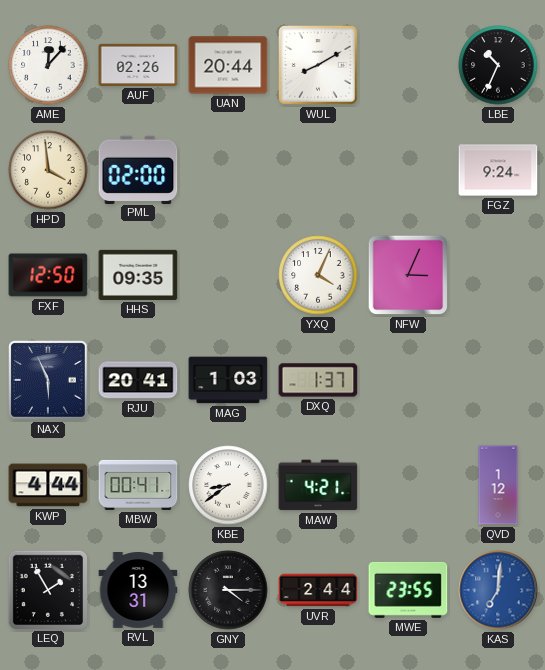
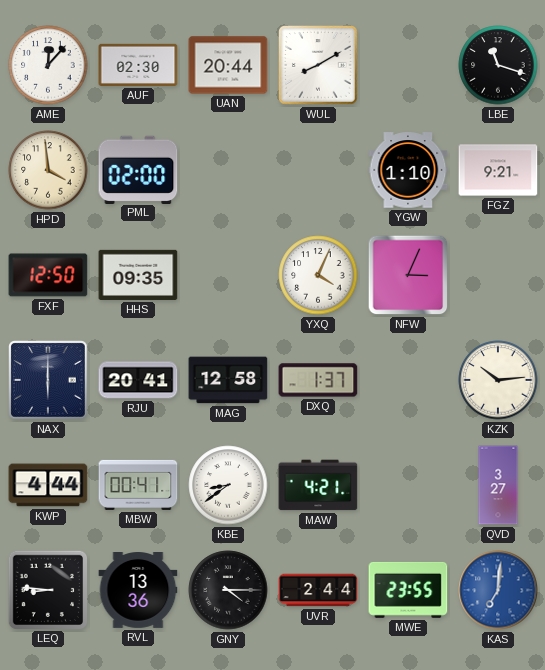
AUF: 02:26 -> 02:30 (138, 65)
LBE: 10:34 -> 11:18 (498, 65)
YGW: none -> 1:10 (408, 170)
FGZ: 9:24 -> 9:21 (498, 170)
NAX: 5:56 -> 6:00 (48, 380)
MAG: 1:03 -> 12:58 (228, 380)
KZK: none -> 10:14 (498, 380)
QVD: 1:12 -> 3:27 (498, 485)
LEQ: 1:55 -> 8:46 (47, 589)
RVL: 13:31 -> 13:36 (138, 591)
